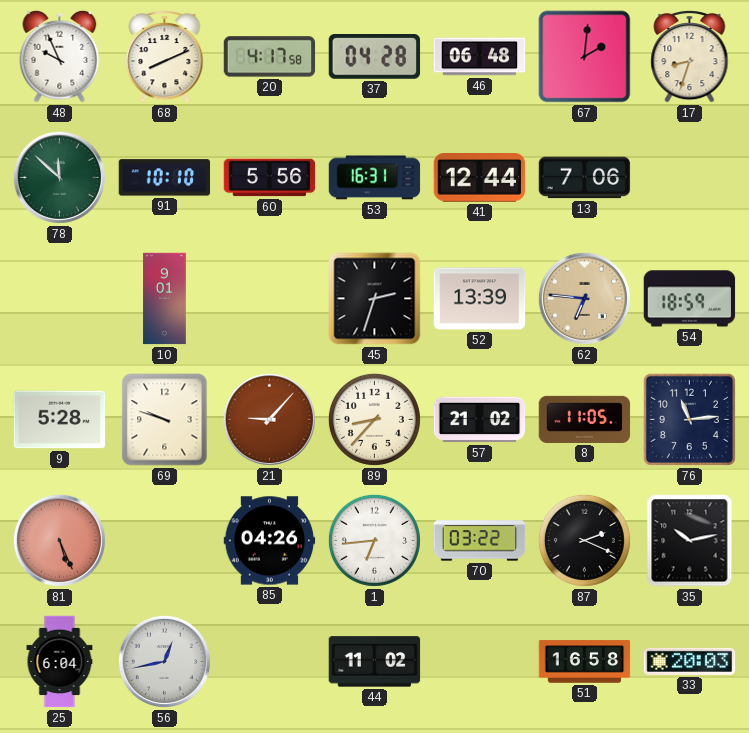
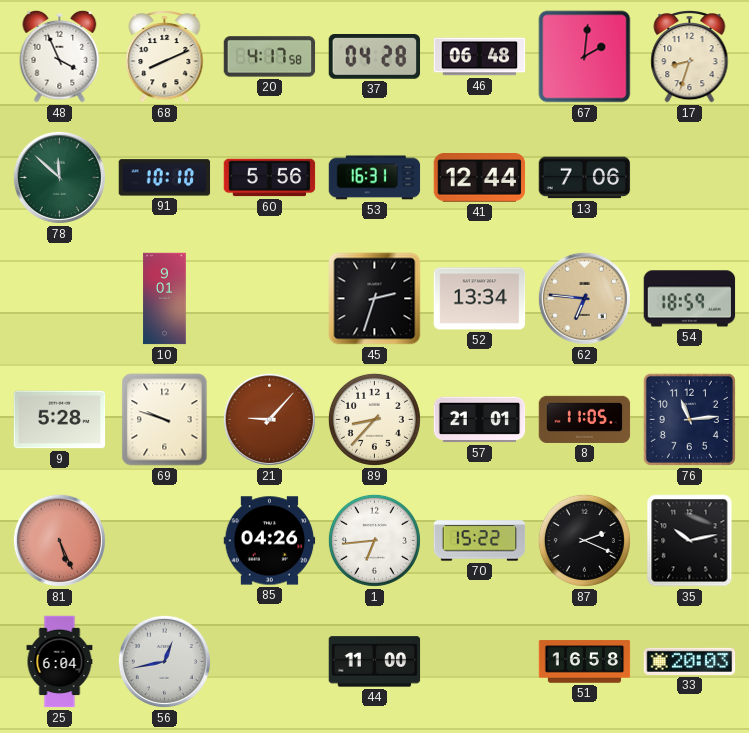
48: 9:56 -> 3:56 (60, 56)
52: 13:39 -> 13:34 (480, 299)
57: 21:02 -> 21:01 (480, 420)
70: 03:22 -> 15:22 (480, 541)
44: 11:02 -> 11:00 (375, 662)
